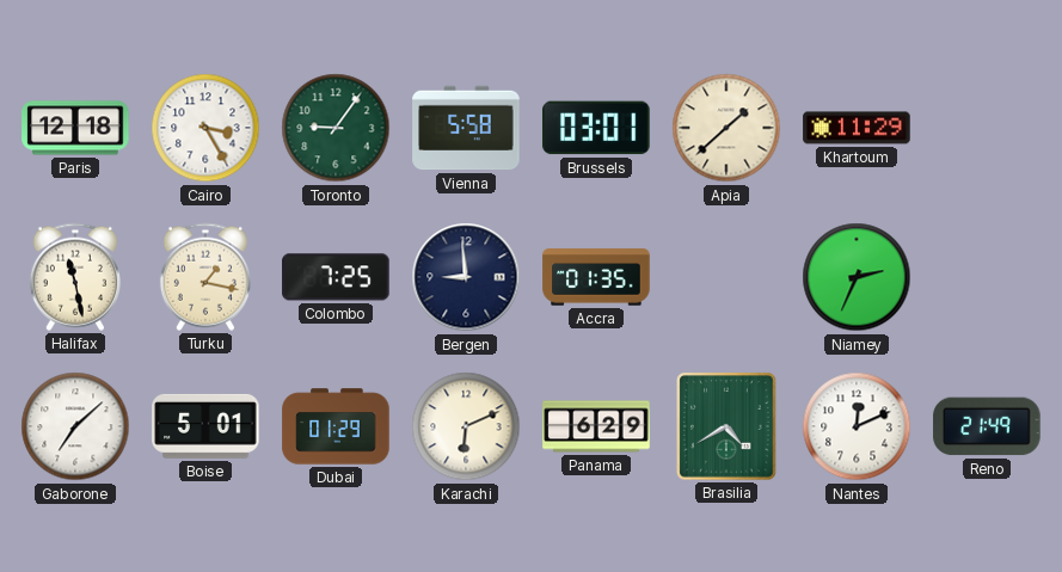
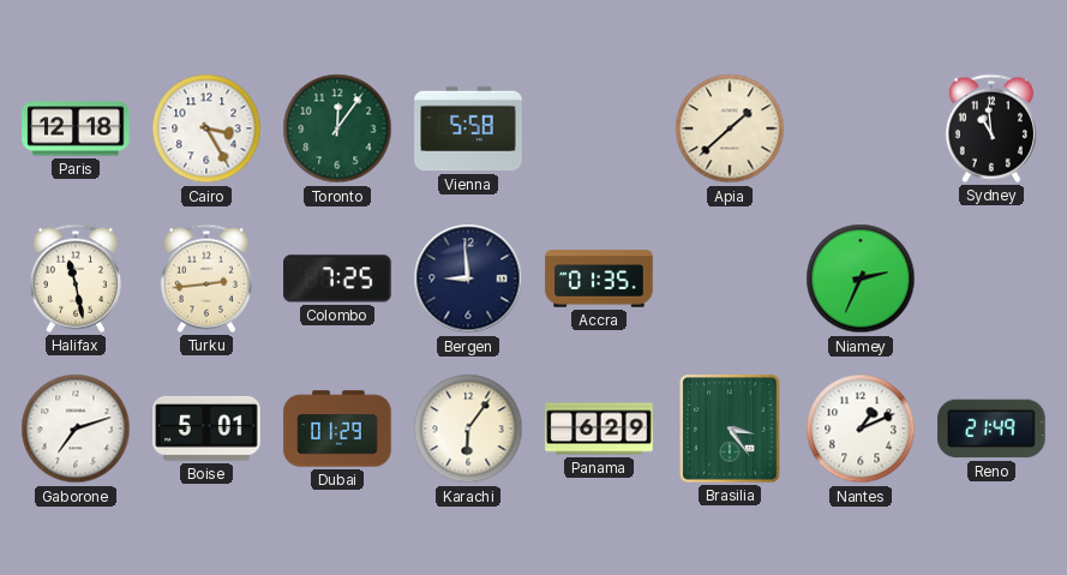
Toronto: 9:06 -> 12:06 (337, 128)
Brussels: 03:01 -> none (596, 128)
Khartoum: 11:29 -> none (857, 128)
Sydney: none -> 10:59 (991, 128)
Turku: 1:17 -> 2:44 (206, 278)
Gaborone: 7:08 -> 7:12 (76, 429)
Karachi: 6:11 -> 6:06 (468, 429)
Brasilia: 4:40 -> 3:24 (730, 429)
Nantes: 12:11 -> 1:11 (861, 429)
